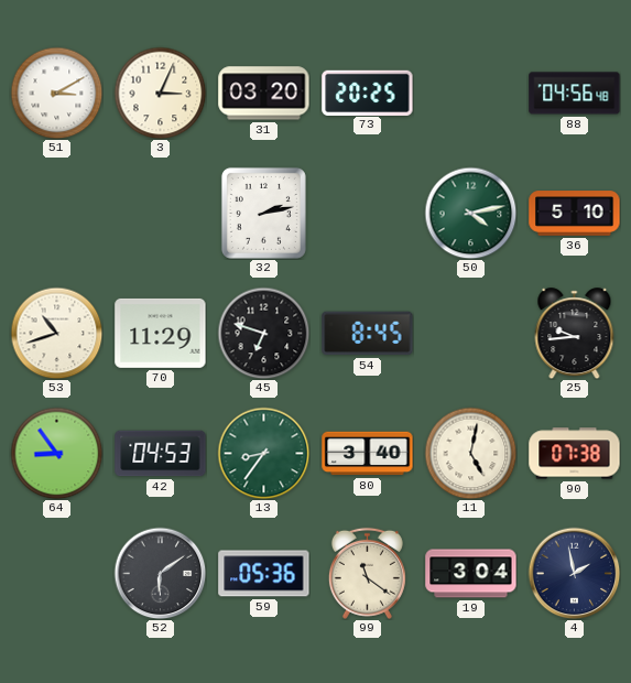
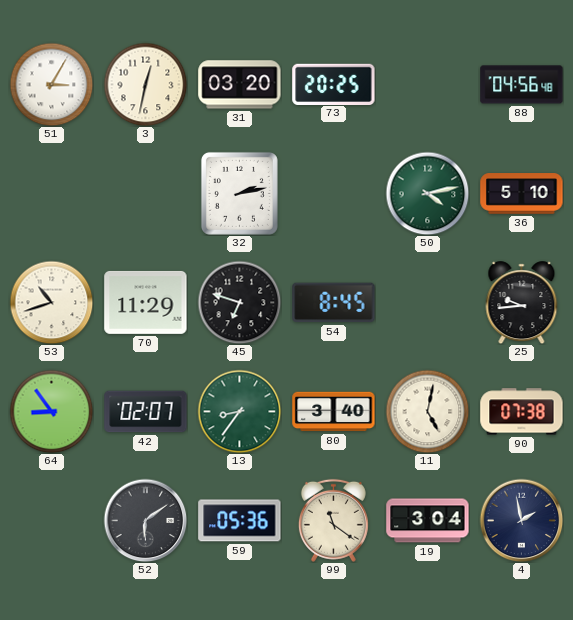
51: 3:10 -> 3:05 (51, 84)
3: 3:04 -> 12:32 (145, 84)
42: 04:53 -> 02:07 (146, 412)
